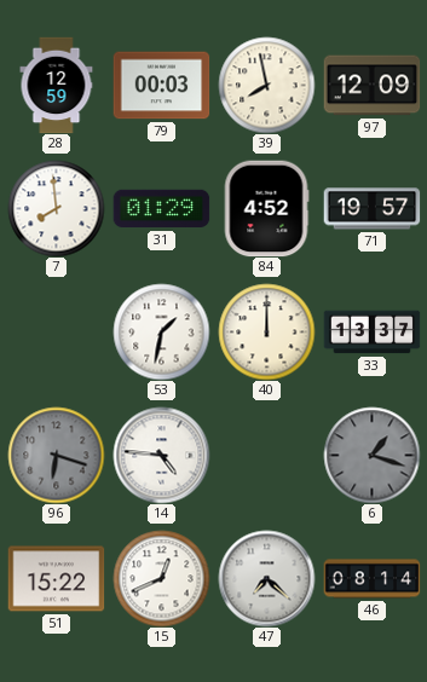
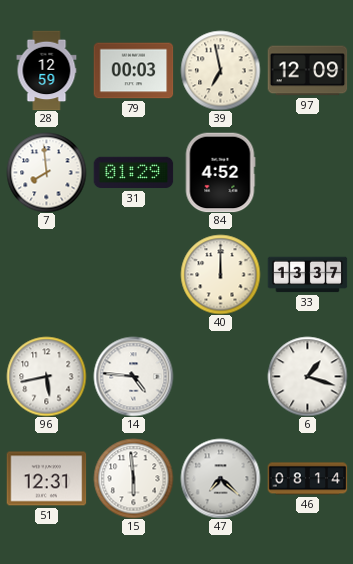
39: 7:58 -> 6:58 (220, 70)
71: 19:57 -> none (371, 209)
53: 1:32 -> none (161, 331)
96: 6:18 -> 5:43 (46, 376)
96 dial: grey -> white (46, 376)
6 dial: grey -> white (307, 376)
51: 15:22 -> 12:31 (46, 479)
15: 12:41 -> 5:59 (133, 478)
